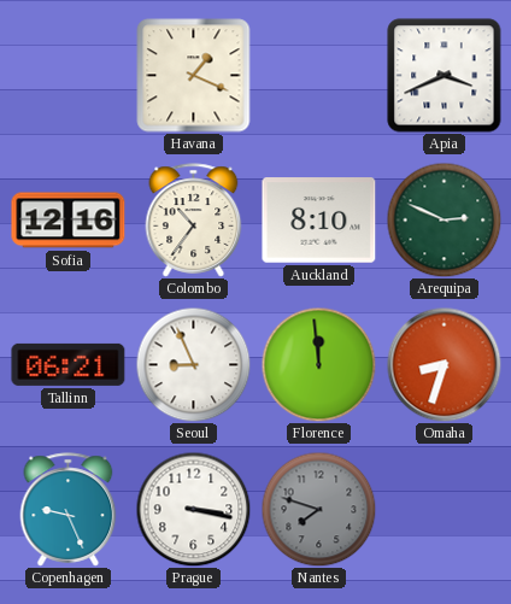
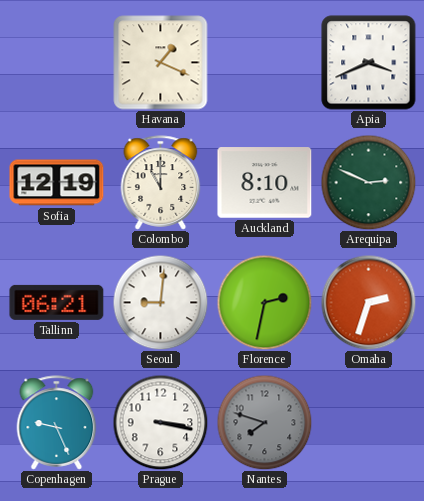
Sofia: 12:16 -> 12:19 (57, 183)
Colombo: 10:36 -> 11:00 (161, 183)
Seoul: 8:56 -> 9:01 (160, 302)
Florence: 11:59 -> 2:32 (264, 302)
Omaha: 8:33 -> 2:33 (368, 302)
